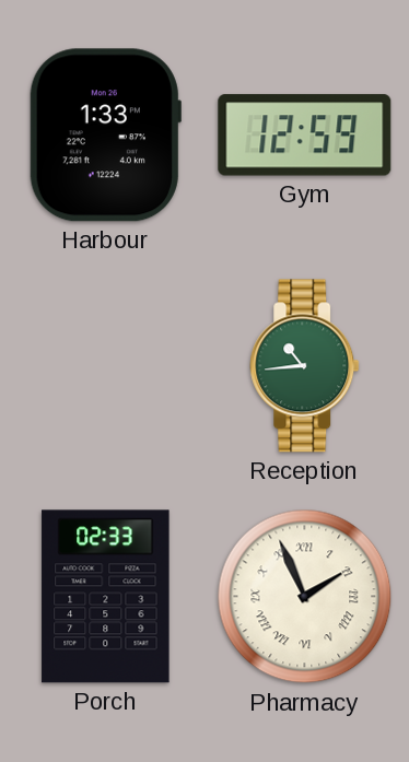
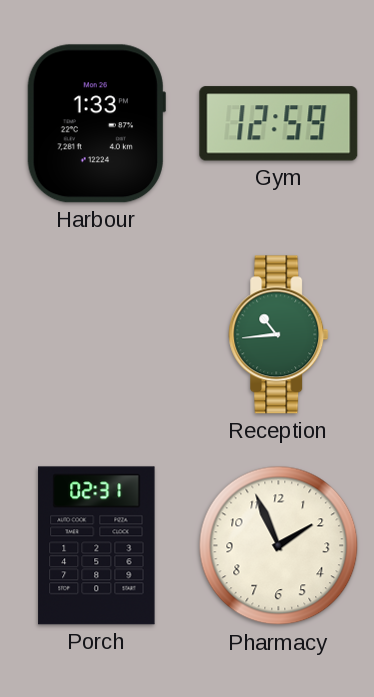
Porch: 02:33 -> 02:31 (97, 546)
Pharmacy numerals: Roman -> Arabic (279, 546)
